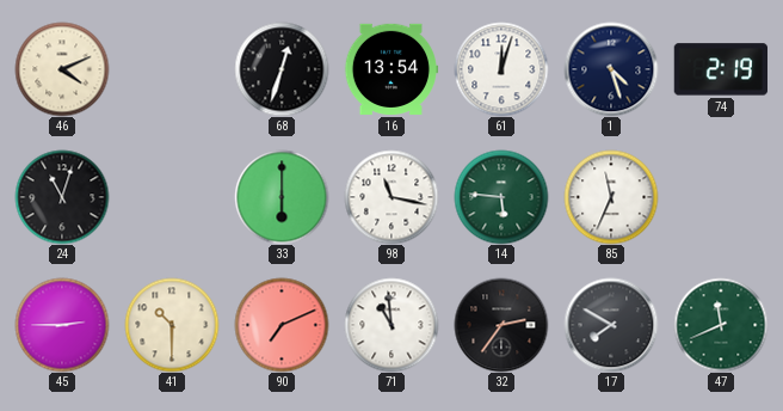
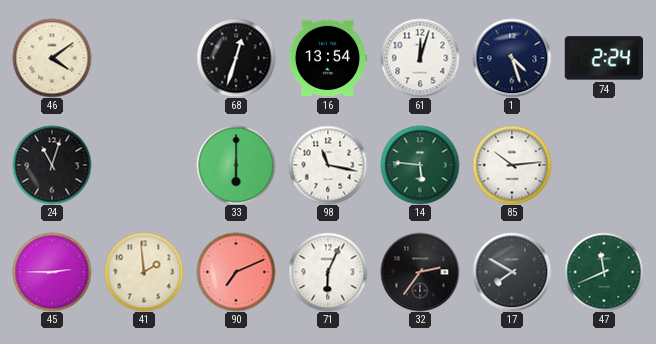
46: 4:11 -> 4:09 (52, 58)
74: 2:19 -> 2:24 (603, 58)
85: 11:34 -> 10:14 (512, 165)
41: 10:30 -> 1:59 (144, 272)
71: 10:59 -> 6:04 (328, 272)
